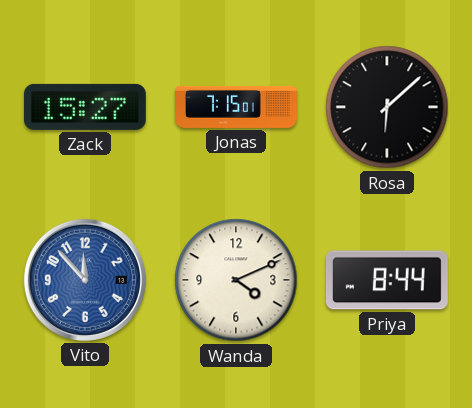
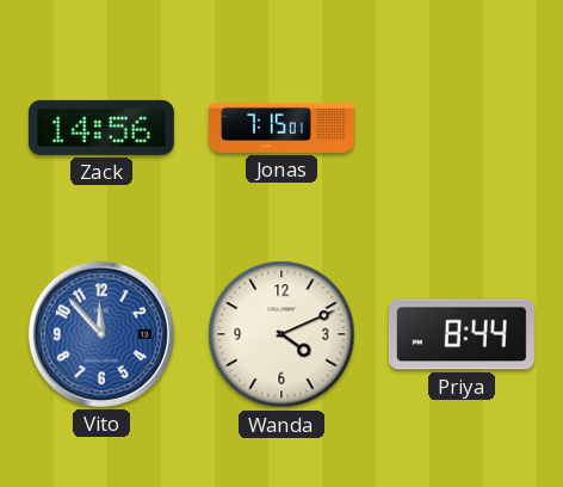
Zack: 15:27 -> 14:56 (101, 128)
Rosa: 6:08 -> none (387, 107)
